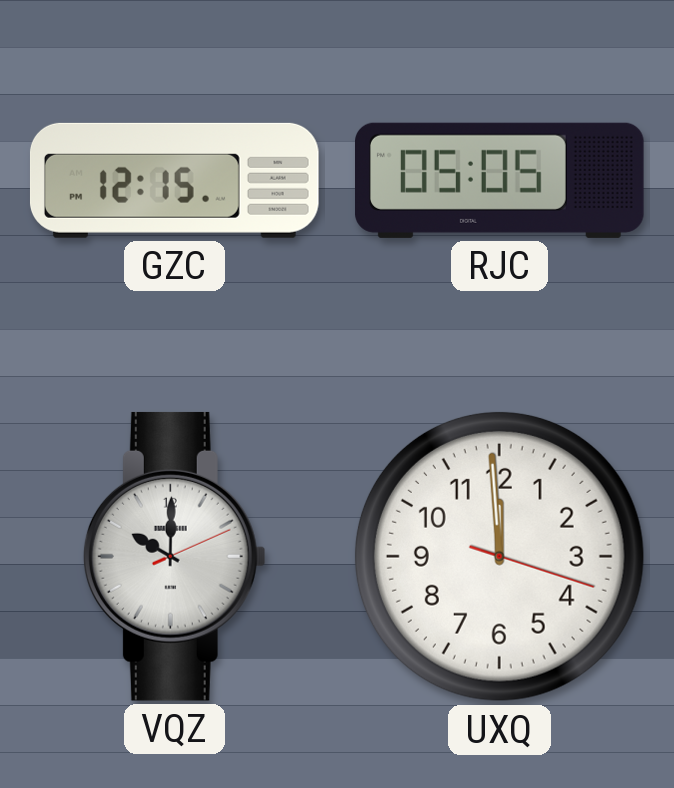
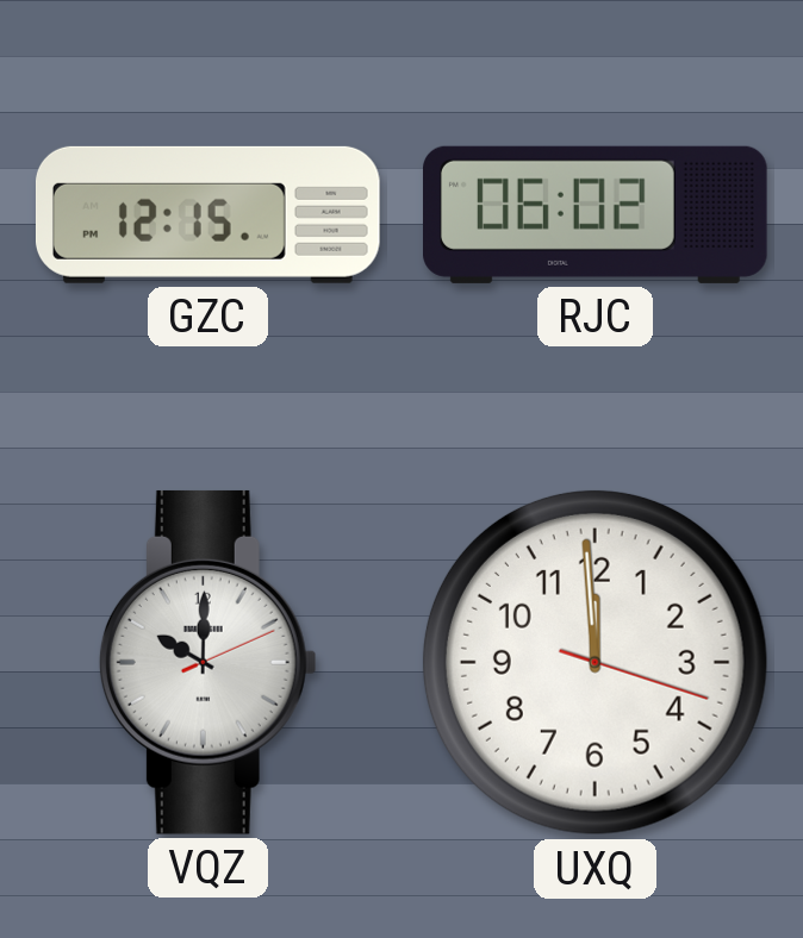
RJC: 05:05 -> 06:02 (596, 214)
